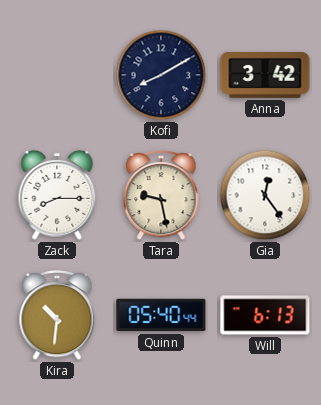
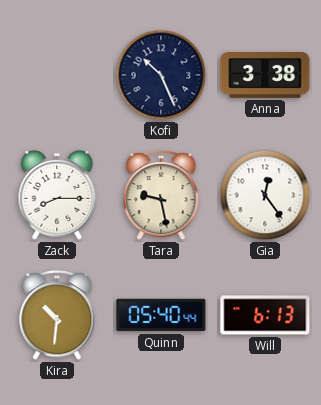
Kofi: 8:10 -> 10:26 (161, 75)
Anna: 3:42 -> 3:38 (265, 76)
